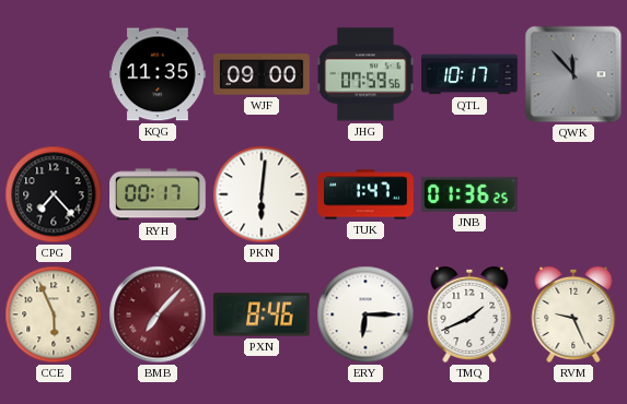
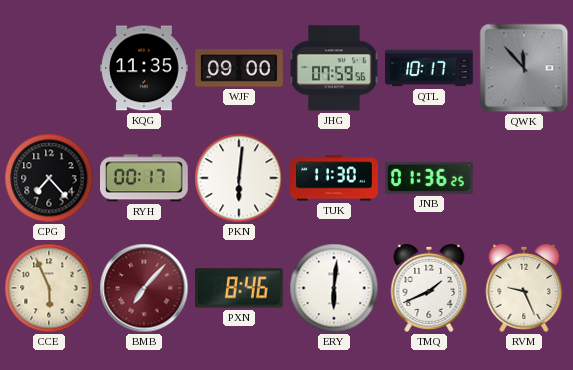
TUK: 1:47 -> 11:30 (334, 178)
ERY: 6:15 -> 6:01 (334, 288)
